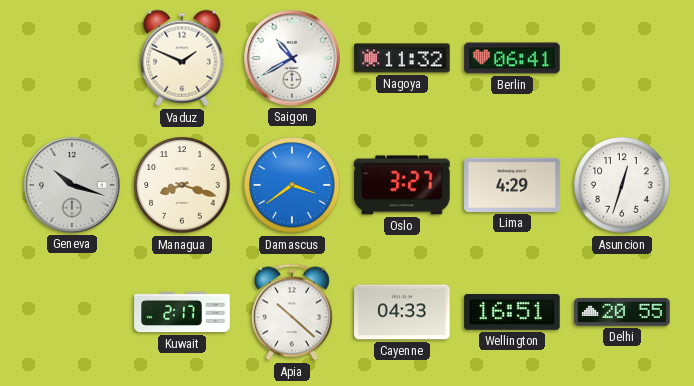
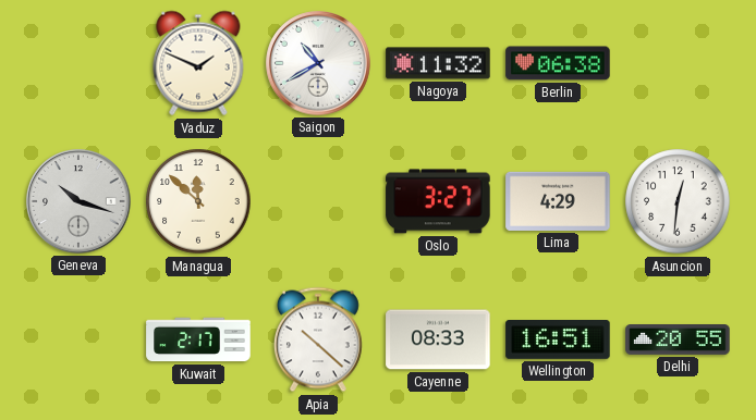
Berlin: 06:41 -> 06:38 (558, 63)
Managua: 8:18 -> 11:52 (198, 201)
Damascus: 3:39 -> none (292, 185)
Asuncion: 12:33 -> 12:31 (678, 201)
Cayenne: 04:33 -> 08:33 (438, 339)
